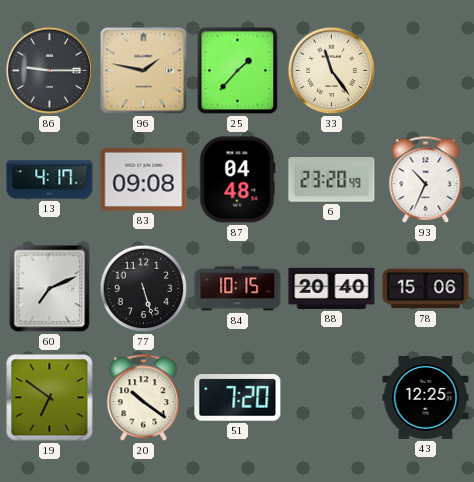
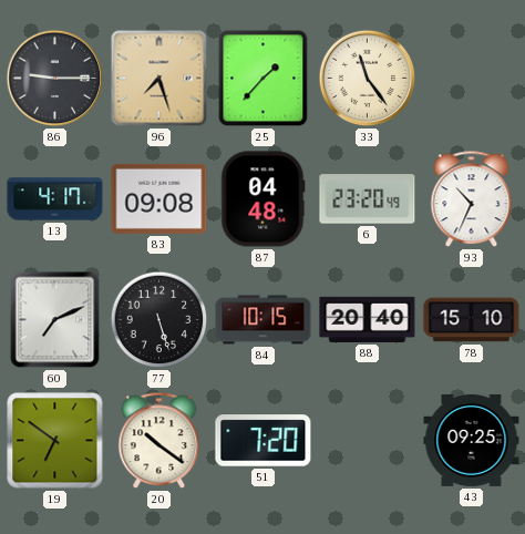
96: 1:47 -> 7:27 (159, 79)
78: 15:06 -> 15:10 (472, 320)
43: 12:25 -> 09:25 (472, 440)
